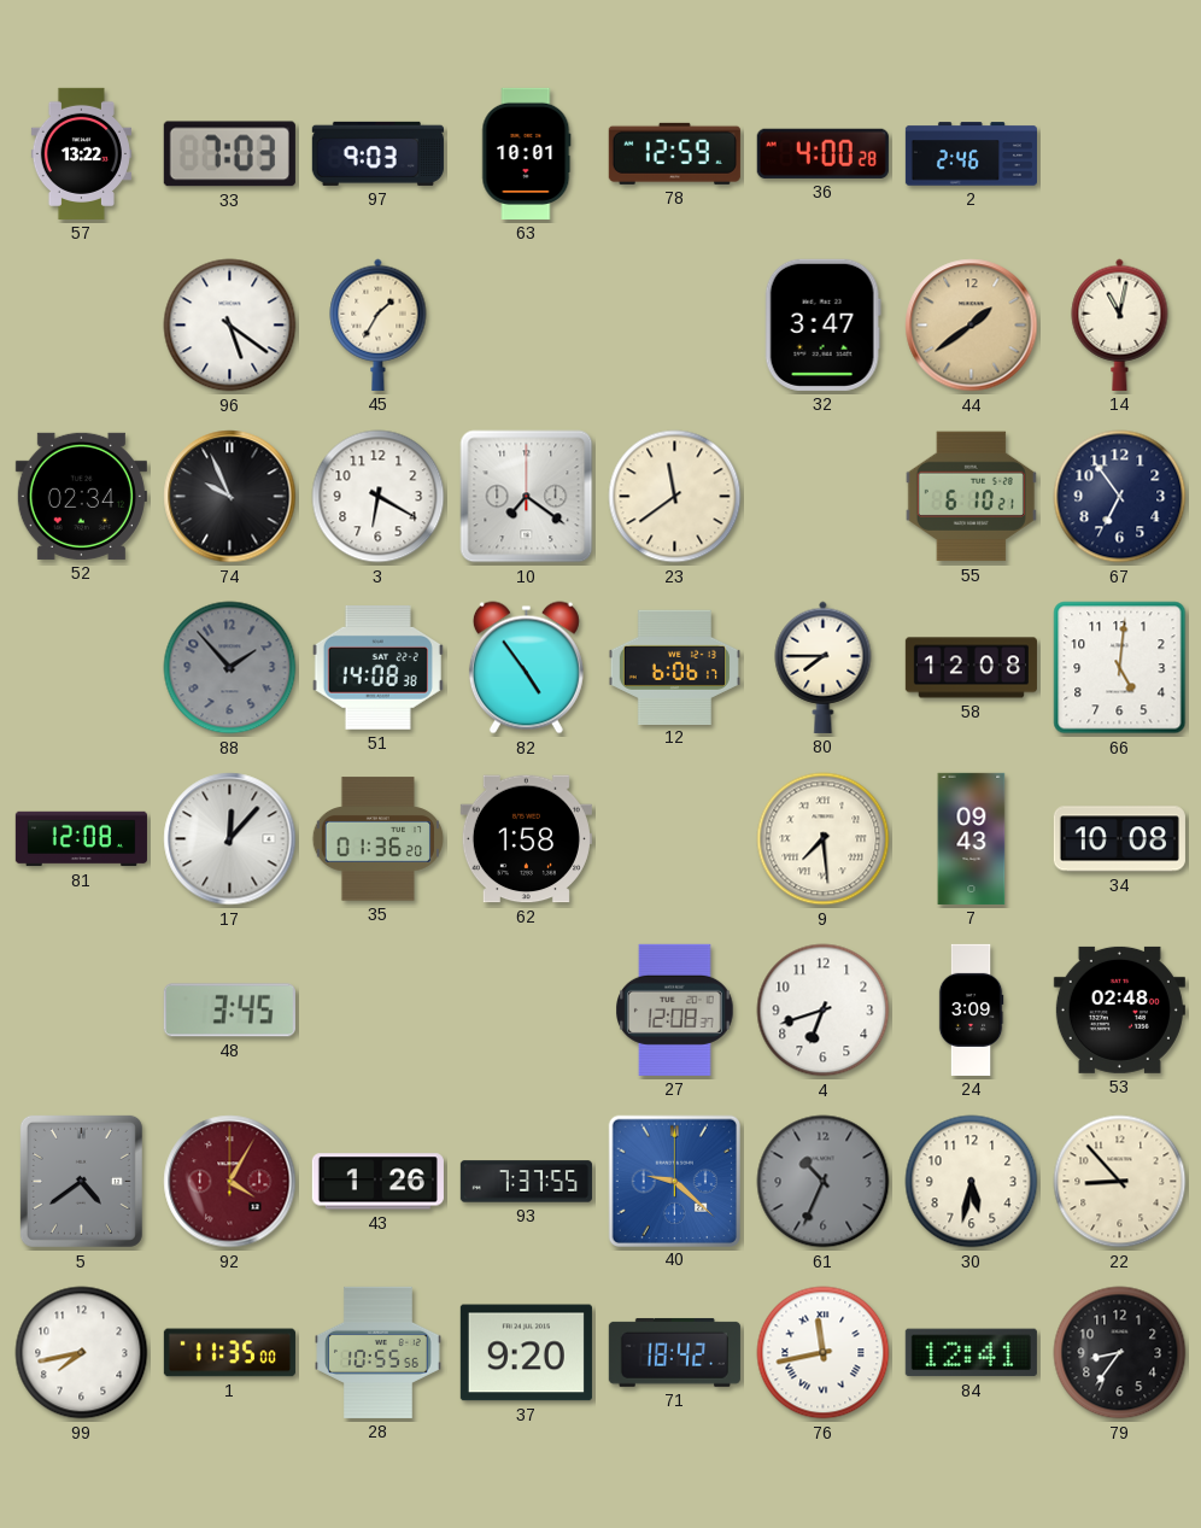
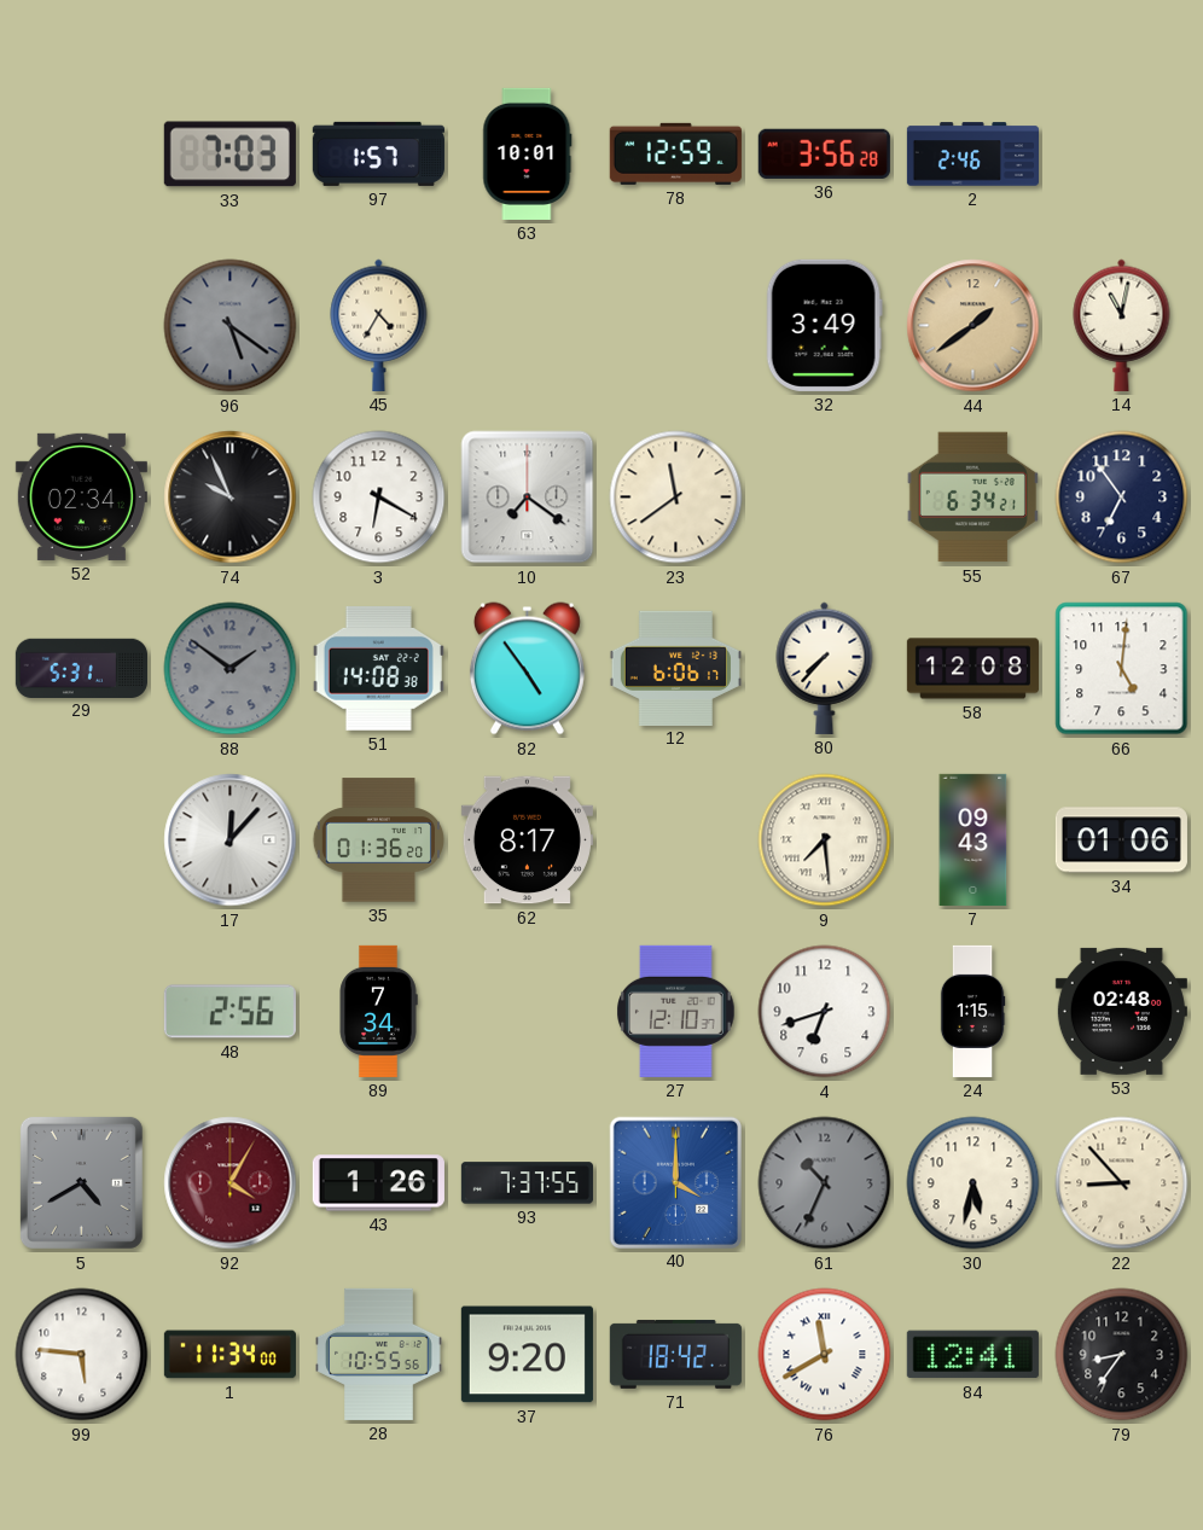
57: 13:22 -> none (81, 153)
97: 9:03 -> 1:57 (378, 153)
36: 4:00 -> 3:56 (824, 153)
96 dial: white -> grey (231, 326)
45: 1:35 -> 4:35 (379, 325)
32: 3:47 -> 3:49 (824, 325)
55: 6:10 -> 6:34 (972, 498)
29: none -> 5:31 (81, 668)
88: 1:53 -> 1:51 (231, 669)
80: 7:45 -> 7:37 (825, 668)
81: 12:08 -> none (81, 839)
62: 1:58 -> 8:17 (527, 840)
34: 10:08 -> 01:06 (1121, 840)
48: 3:45 -> 2:56 (229, 1012)
89: none -> 7:34 (378, 1011)
27: 12:08 -> 12:10 (676, 1011)
24: 3:09 -> 1:15 (972, 1011)
5: 4:39 -> 4:40 (81, 1182)
40: 9:22 -> 4:00 (675, 1182)
99: 7:43 -> 5:46 (82, 1355)
1: 11:35 -> 11:34 (229, 1355)
76: 11:43 -> 11:40 (825, 1355)
